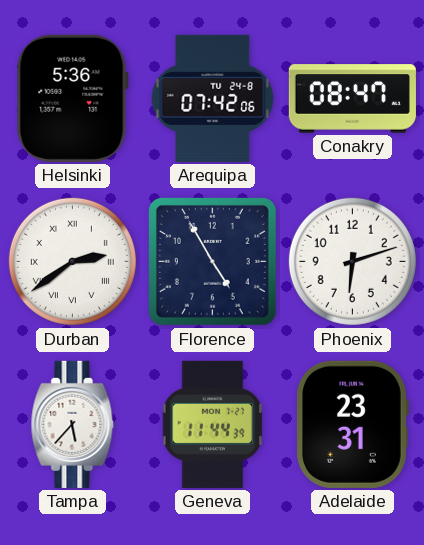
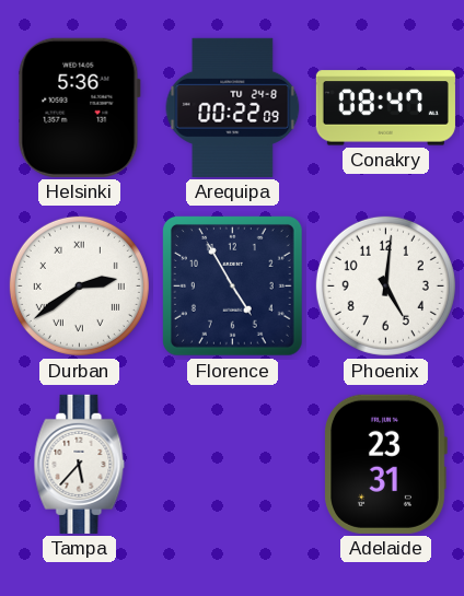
Arequipa: 07:42 -> 00:22 (233, 107)
Phoenix: 6:12 -> 5:01 (385, 285)
Geneva: 11:44 -> none (213, 424)
